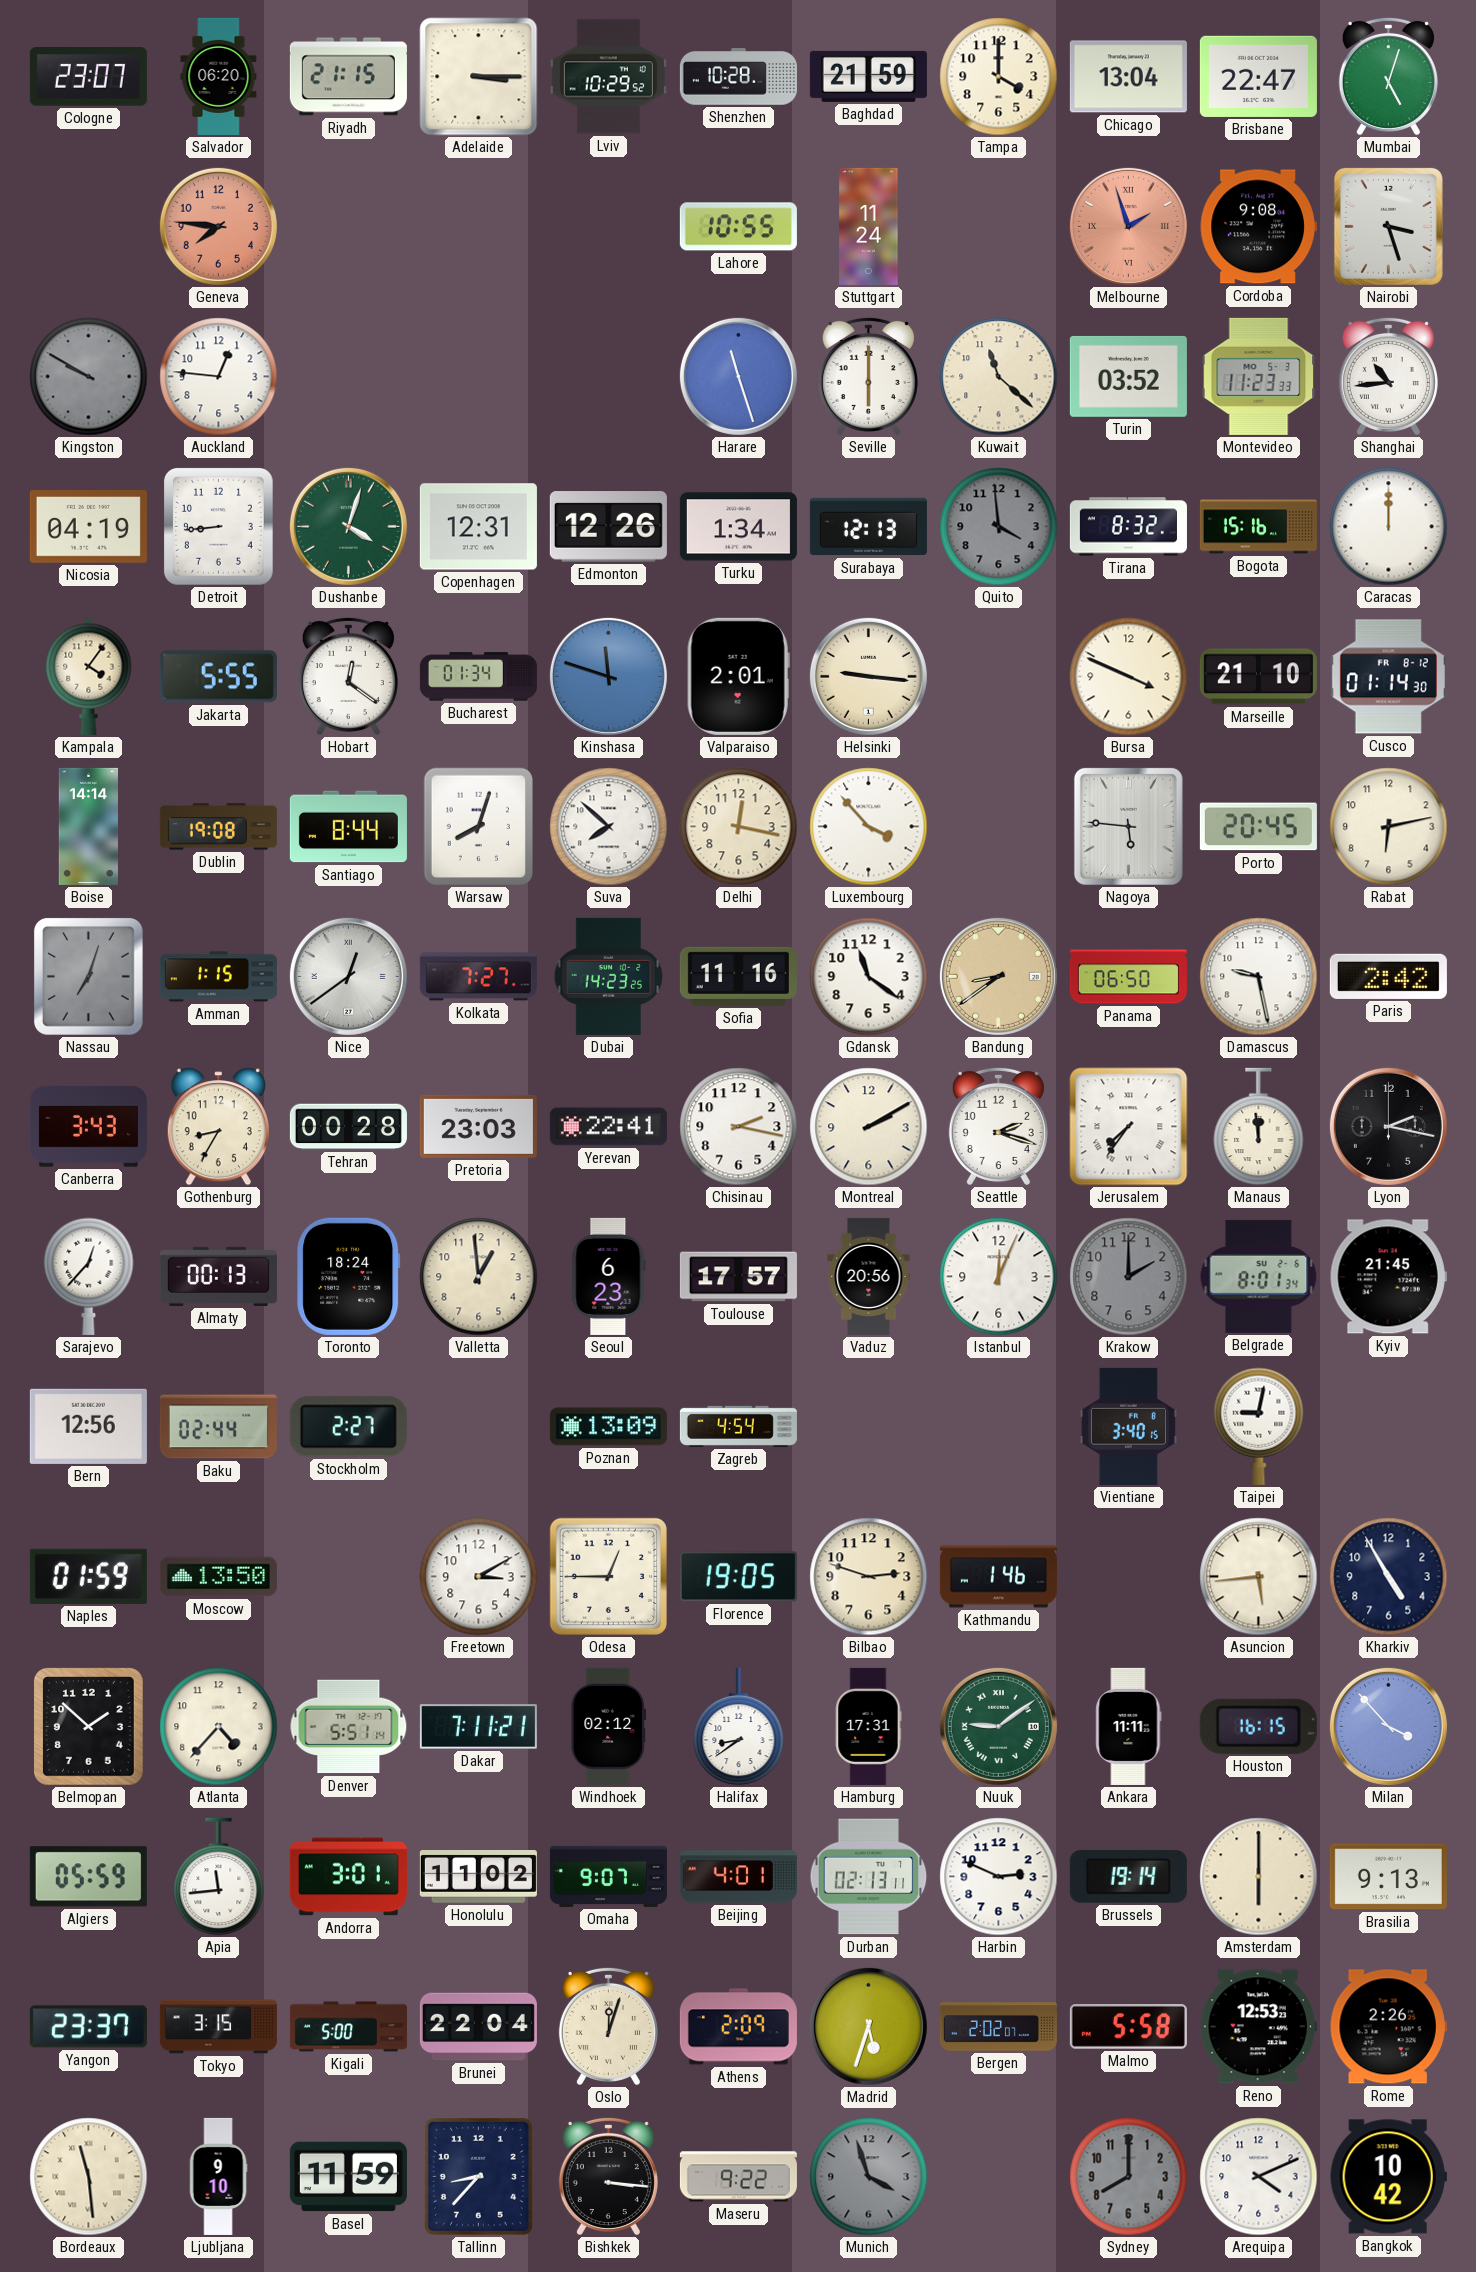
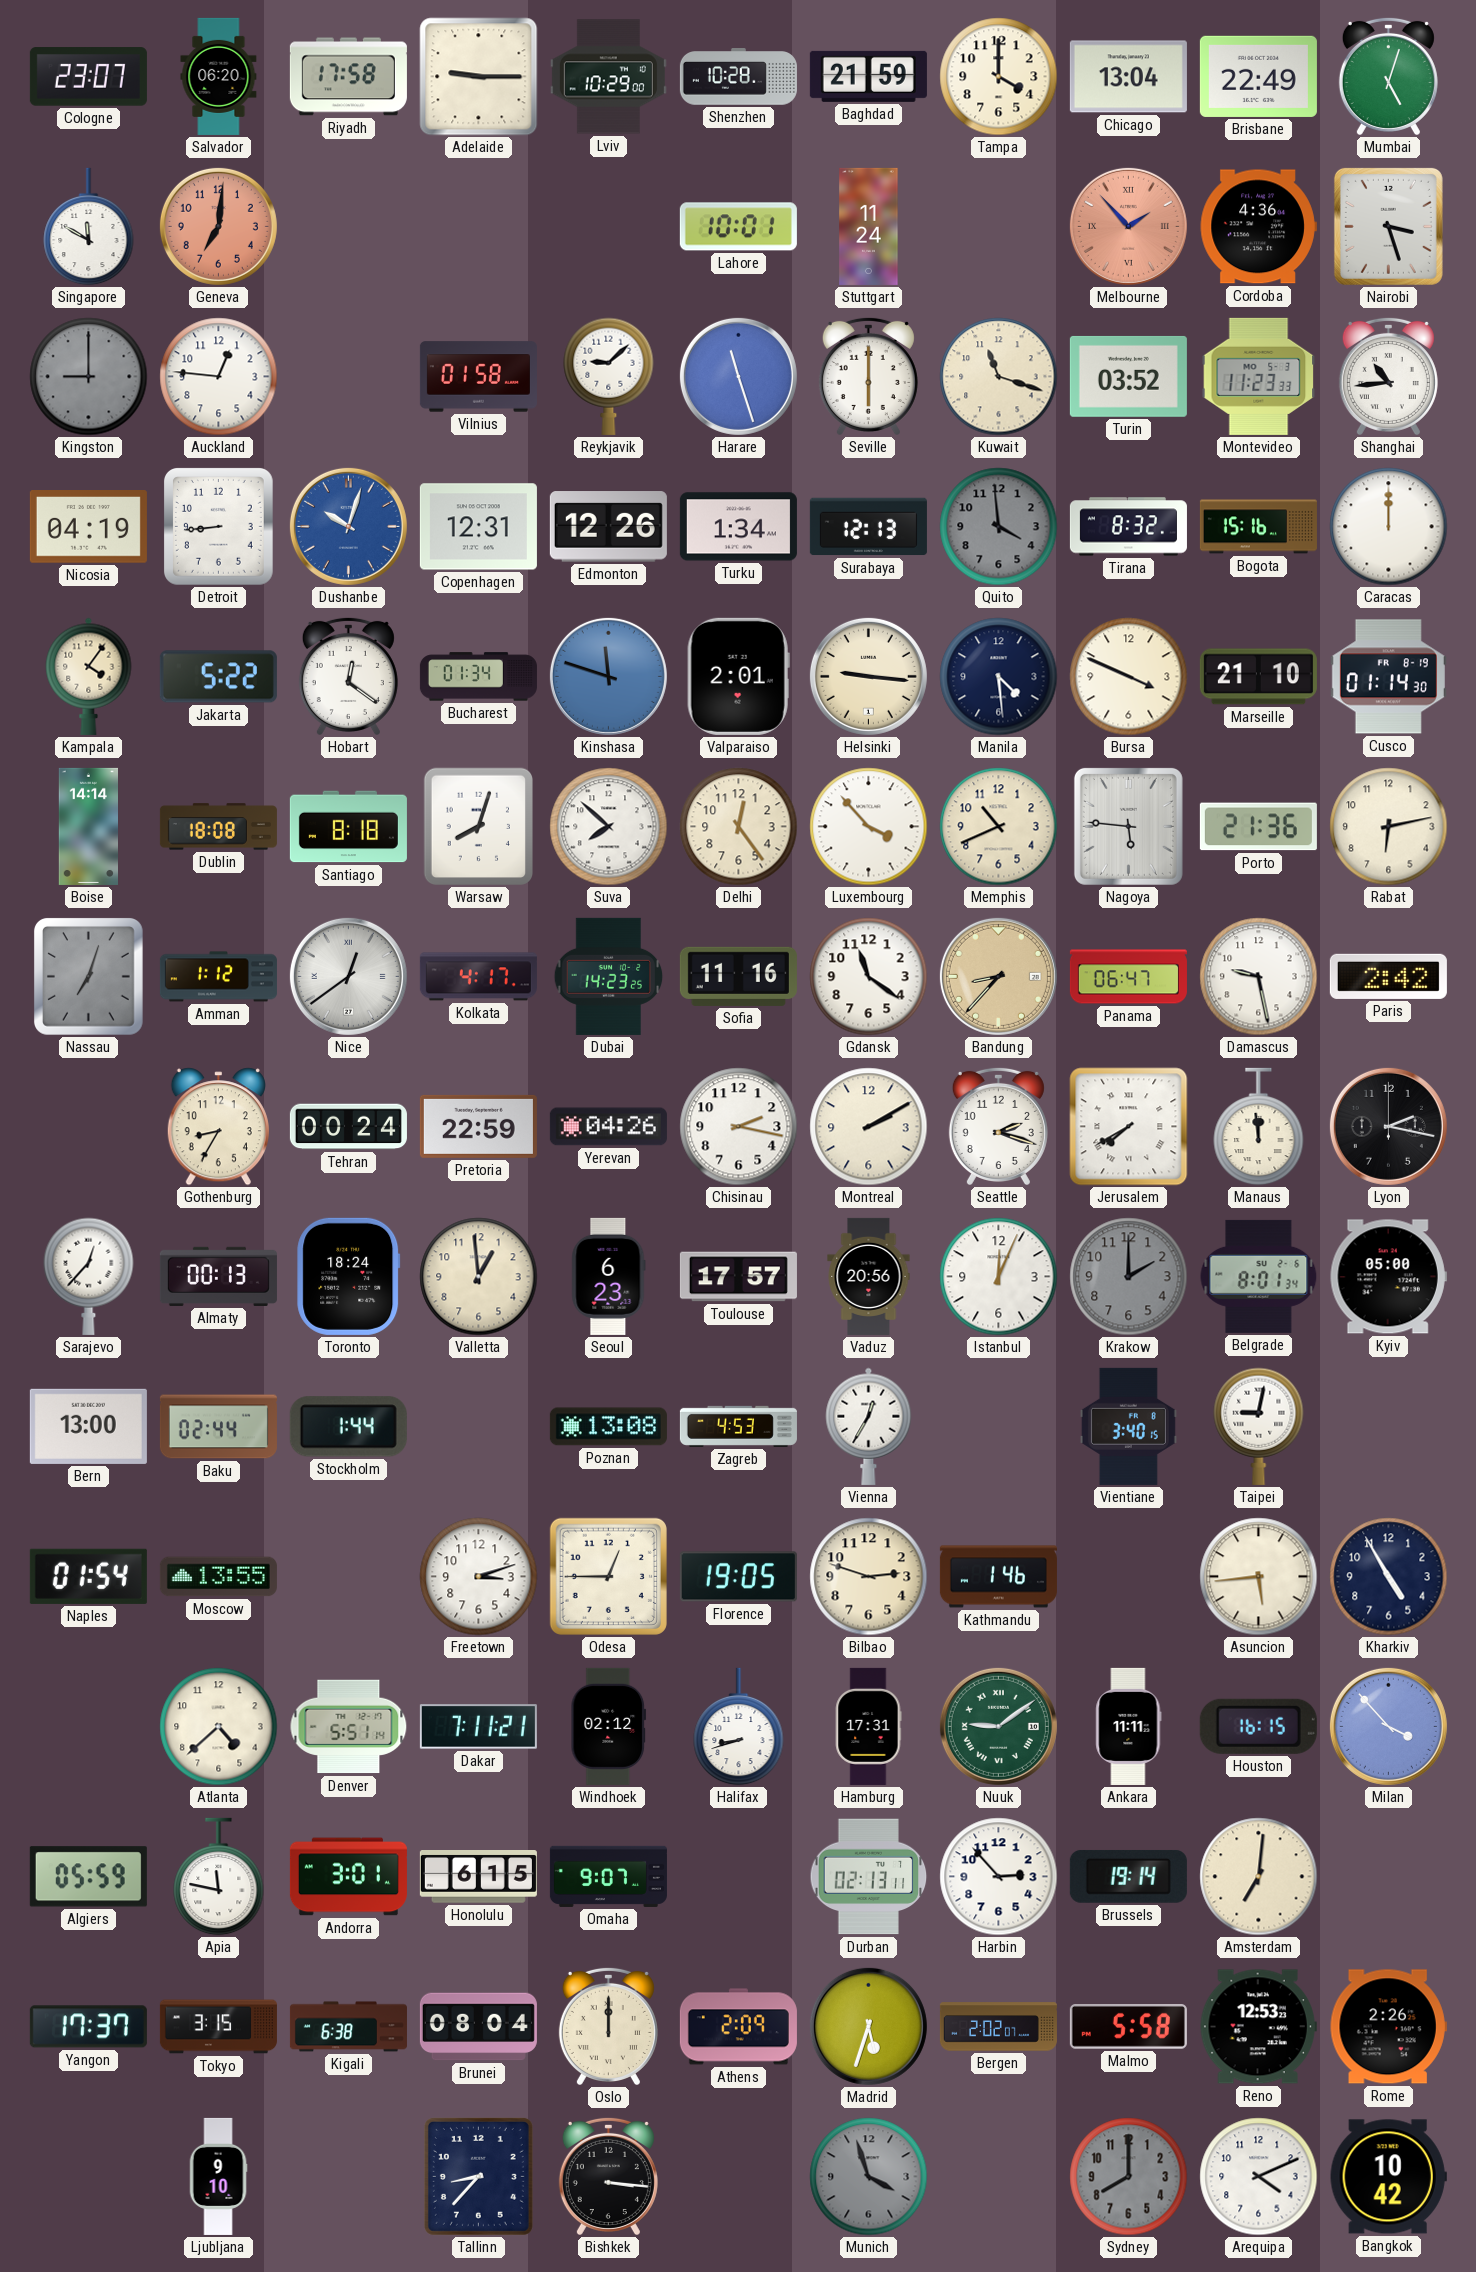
Riyadh: 21:15 -> 17:58 (348, 77)
Adelaide: 3:15 -> 9:15 (479, 77)
Lviv: 10:29:52 -> 10:29:00 (608, 77)
Brisbane: 22:47 -> 22:49 (1258, 76)
Singapore: none -> 11:50 (89, 227)
Geneva: 7:46 -> 7:01 (218, 226)
Lahore: 10:55 -> 10:01 (738, 227)
Melbourne: 1:57 -> 1:53 (1128, 226)
Cordoba: 9:08 -> 4:36 (1258, 227)
Kingston: 9:50 -> 9:00 (89, 377)
Vilnius: none -> 01:58 (478, 377)
Reykjavik: none -> 9:08 (609, 376)
Kuwait: 11:22 -> 11:18 (999, 377)
Dushanbe: 4:03 -> 10:03 (348, 526)
Dushanbe dial: green -> blue (348, 526)
Jakarta: 5:55 -> 5:22 (218, 677)
Manila: none -> 4:29 (999, 677)
Cusco date: FR 8-12 -> FR 8-19 (1388, 677)
Dublin: 19:08 -> 18:08 (218, 827)
Santiago: 8:44 -> 8:18 (348, 827)
Delhi: 12:17 -> 12:24 (739, 827)
Memphis: none -> 10:41 (999, 827)
Porto: 20:45 -> 21:36 (1258, 827)
Amman: 1:15 -> 1:12 (218, 977)
Kolkata: 7:27 -> 4:17 (478, 977)
Bandung: 8:39 -> 8:37 (998, 976)
Panama: 06:50 -> 06:47 (1128, 977)
Canberra: 3:43 -> none (88, 1127)
Tehran: 00:28 -> 00:24 (348, 1127)
Pretoria: 23:03 -> 22:59 (478, 1126)
Yerevan: 22:41 -> 04:26 (608, 1127)
Jerusalem: 7:36 -> 7:40 (1129, 1127)
Kyiv: 21:45 -> 05:00 (1388, 1277)
Bern: 12:56 -> 13:00 (88, 1426)
Stockholm: 2:27 -> 1:44 (348, 1427)
Poznan: 13:09 -> 13:08 (608, 1427)
Zagreb: 4:54 -> 4:53 (738, 1426)
Vienna: none -> 12:35 (869, 1426)
Naples: 01:59 -> 01:54 (88, 1576)
Moscow: 13:50 -> 13:55 (218, 1577)
Freetown: 3:10 -> 3:12 (479, 1577)
Belmopan: 1:52 -> none (88, 1727)
Atlanta: 4:37 -> 4:38 (219, 1727)
Halifax: 8:39 -> 8:42 (739, 1727)
Apia: 11:44 -> 11:47 (219, 1877)
Honolulu: 11:02 -> 6:15 (478, 1877)
Beijing: 4:01 -> none (738, 1877)
Harbin: 2:49 -> 2:53 (999, 1877)
Amsterdam: 6:00 -> 7:01 (1259, 1877)
Brasilia: 9:13 -> none (1388, 1877)
Yangon: 23:37 -> 17:37 (88, 2027)
Kigali: 5:00 -> 6:38 (348, 2027)
Brunei: 22:04 -> 08:04 (478, 2027)
Oslo: 12:03 -> 12:00 (608, 2026)
Bordeaux: 11:29 -> none (89, 2177)
Basel: 11:59 -> none (348, 2177)
Maseru: 9:22 -> none (738, 2177)
